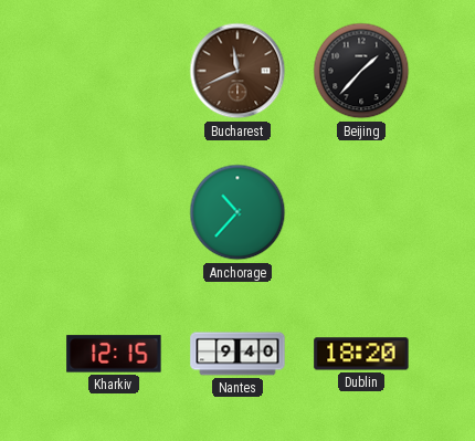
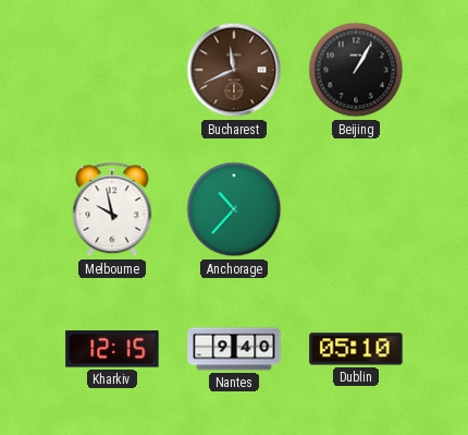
Beijing: 1:37 -> 1:05 (356, 70)
Melbourne: none -> 9:58 (112, 209)
Dublin: 18:20 -> 05:10 (356, 349)
